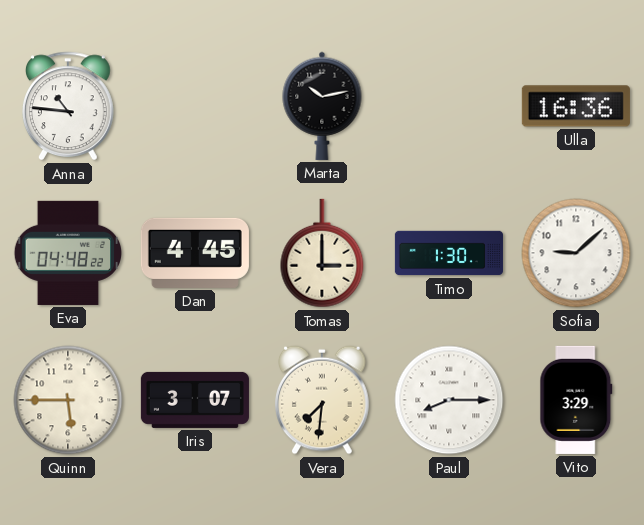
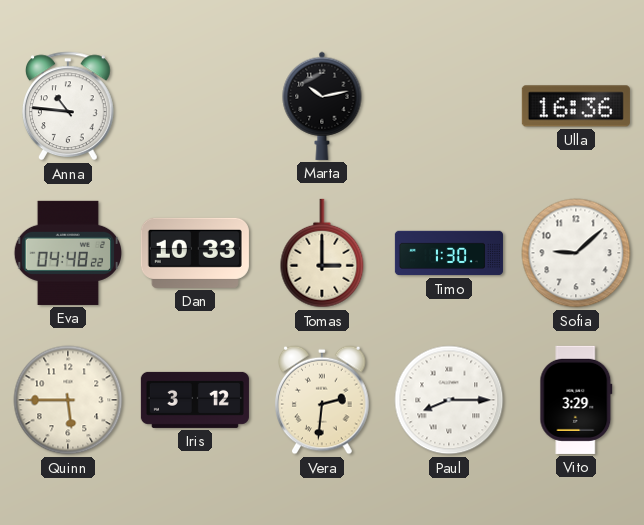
Dan: 4:45 -> 10:33 (195, 253)
Iris: 3:07 -> 3:12 (195, 400)
Vera: 7:31 -> 2:31 (322, 400)
